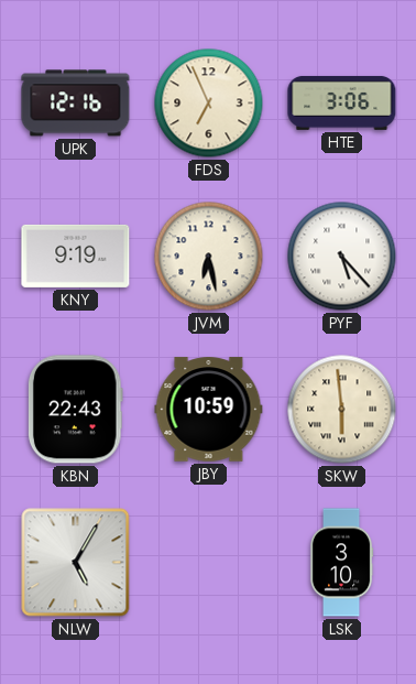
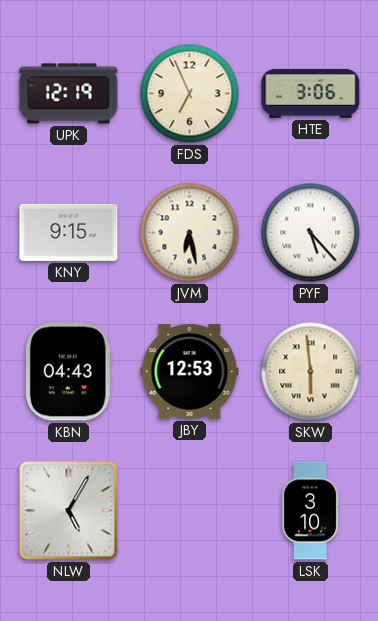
UPK: 12:16 -> 12:19 (69, 94)
KNY: 9:19 -> 9:15 (69, 232)
KBN: 22:43 -> 04:43 (68, 372)
JBY: 10:59 -> 12:53 (190, 372)
